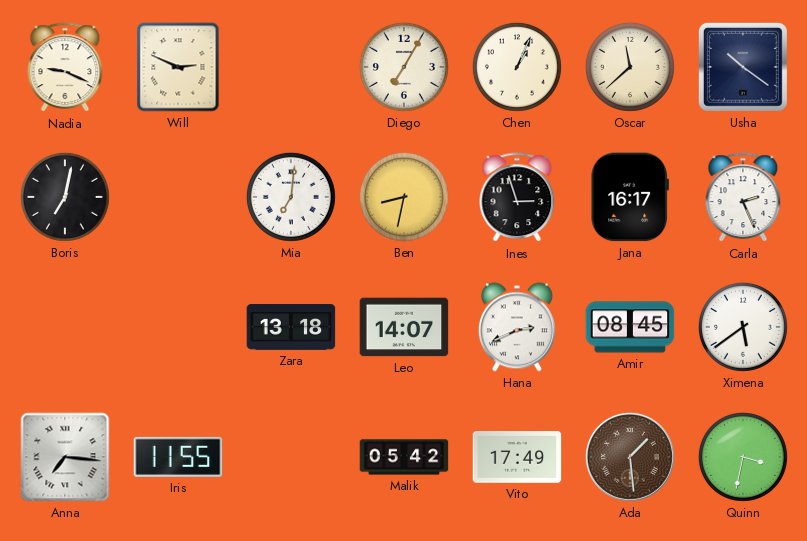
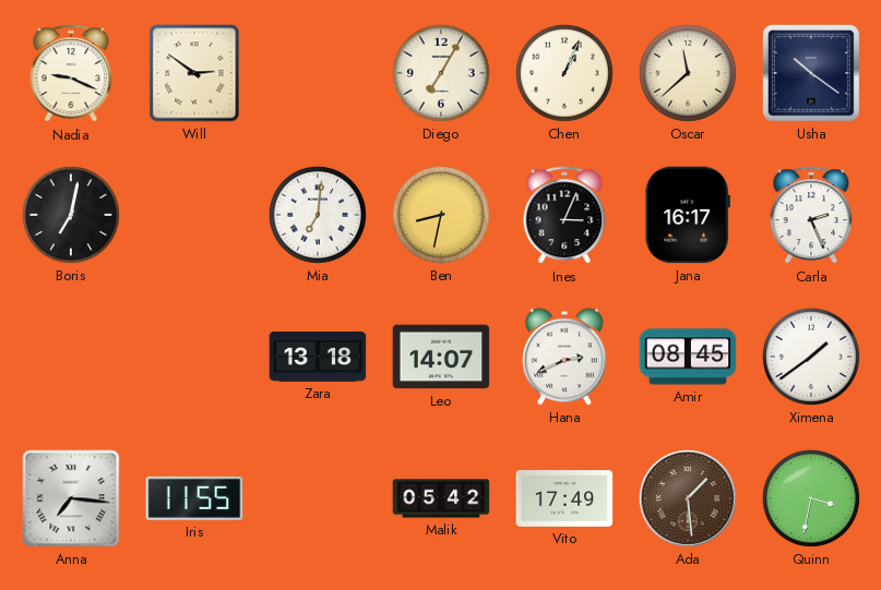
Will: 2:49 -> 2:51 (194, 73)
Ines: 2:57 -> 3:04 (564, 216)
Ximena: 5:39 -> 1:39 (811, 357)
